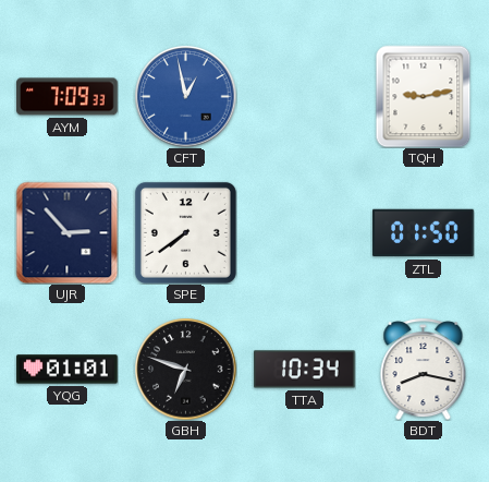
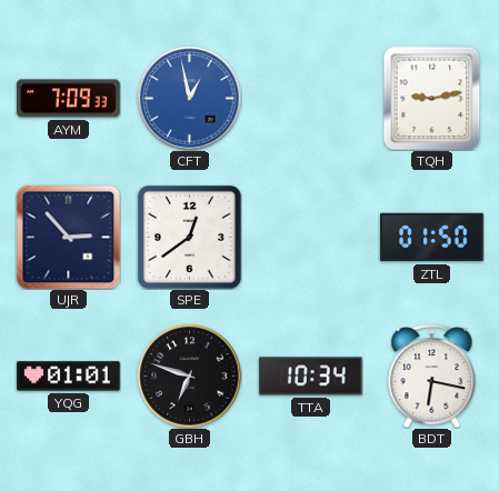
SPE: 7:39 -> 12:39 (189, 237)
BDT: 8:17 -> 6:17 (432, 375)
